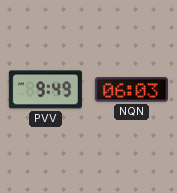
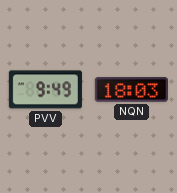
NQN: 06:03 -> 18:03 (131, 90)
